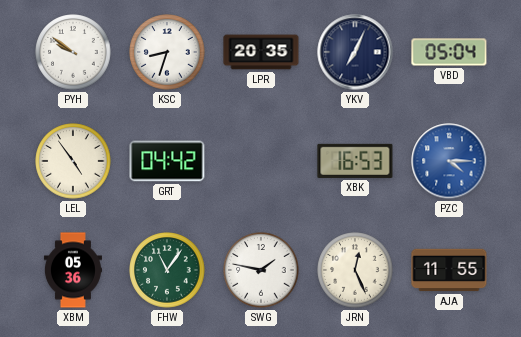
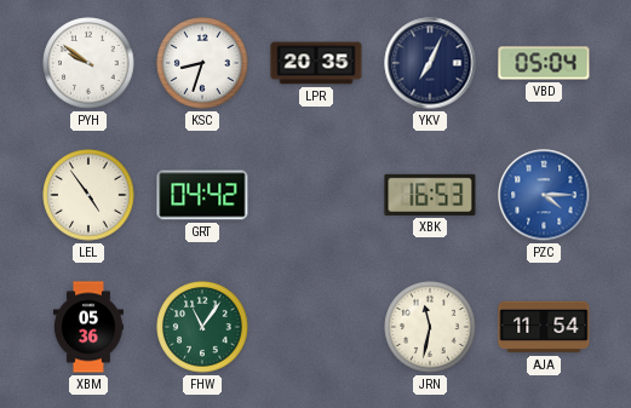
SWG: 1:47 -> none (261, 270)
JRN: 12:26 -> 11:32 (430, 327)
AJA: 11:55 -> 11:54 (544, 327)
